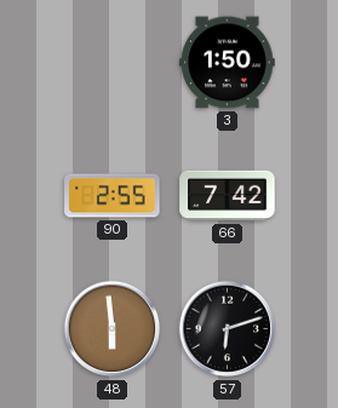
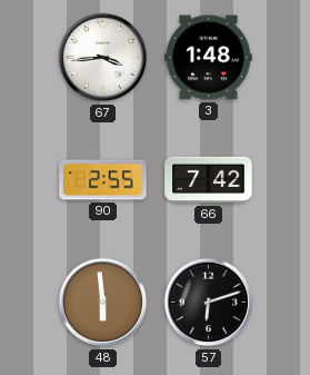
67: none -> 3:44 (103, 58)
3: 1:50 -> 1:48 (209, 58)
